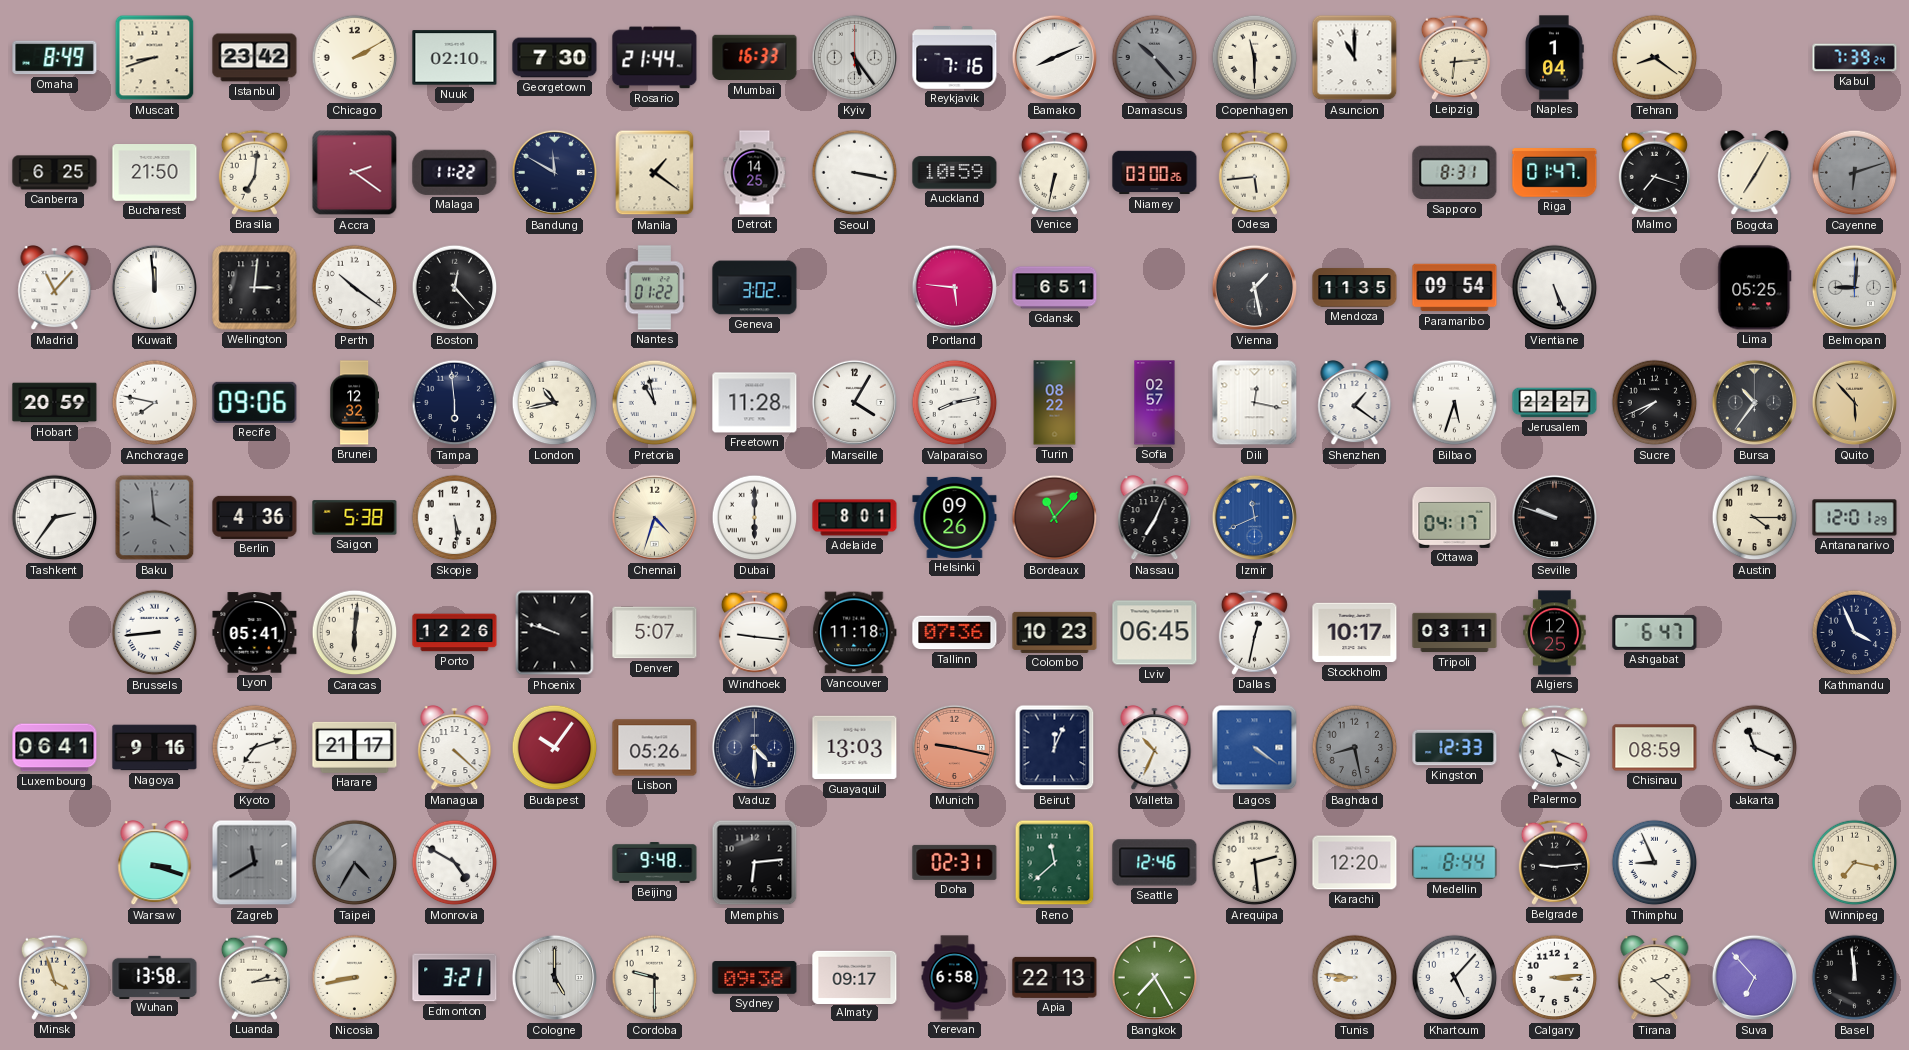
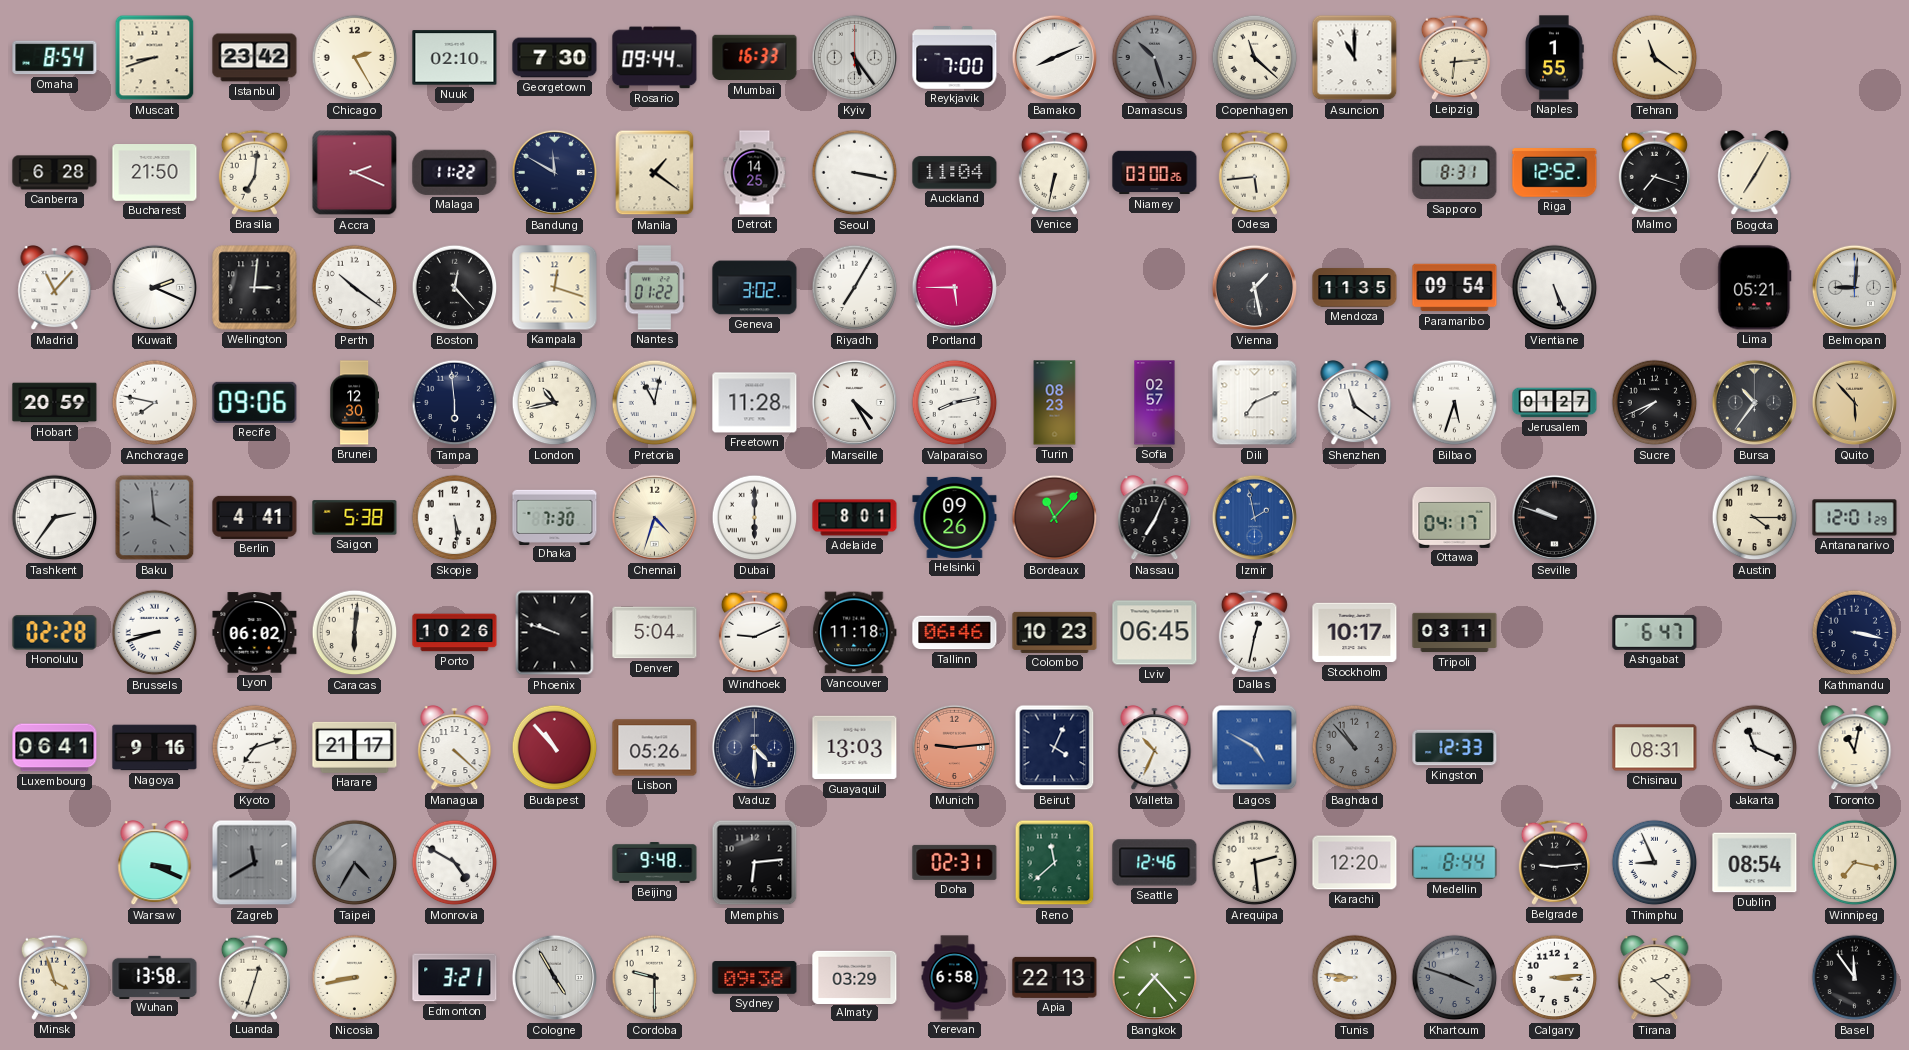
Omaha: 8:49 -> 8:54 (55, 58)
Chicago: 2:10 -> 2:25 (355, 58)
Rosario: 21:44 -> 09:44 (655, 58)
Reykjavik: 7:16 -> 7:00 (955, 58)
Damascus: 10:23 -> 10:27 (1155, 58)
Copenhagen: 11:30 -> 11:22 (1255, 58)
Naples: 1:04 -> 1:55 (1555, 58)
Tehran: 8:21 -> 11:21 (1655, 58)
Kabul: 7:39 -> none (1855, 58)
Canberra: 6:25 -> 6:28 (55, 173)
Accra: 2:21 -> 2:19 (355, 173)
Auckland: 10:59 -> 11:04 (955, 173)
Riga: 01:47 -> 12:52 (1555, 173)
Cayenne: 6:12 -> none (1855, 173)
Kuwait: 11:59 -> 2:19 (155, 288)
Kampala: none -> 12:18 (555, 288)
Riyadh: none -> 7:05 (855, 288)
Portland: 5:46 -> 5:45 (955, 288)
Gdansk: 6:51 -> none (1055, 288)
Lima: 05:25 -> 05:21 (1755, 288)
Brunei: 12:32 -> 12:30 (354, 403)
Pretoria: 10:58 -> 11:02 (655, 403)
Marseille: 4:05 -> 4:25 (855, 403)
Turin: 08:22 -> 08:23 (1055, 403)
Dili: 12:17 -> 7:11 (1255, 403)
Shenzhen: 1:21 -> 11:21 (1355, 404)
Jerusalem: 22:27 -> 01:27 (1555, 403)
Berlin: 4:36 -> 4:41 (255, 517)
Dhaka: none -> 7:30 (555, 517)
Izmir: 11:41 -> 1:58 (1255, 518)
Honolulu: none -> 02:28 (55, 633)
Brussels: 8:44 -> 8:42 (155, 633)
Lyon: 05:41 -> 06:02 (255, 633)
Porto: 12:26 -> 10:26 (455, 633)
Denver: 5:07 -> 5:04 (655, 633)
Windhoek: 9:16 -> 9:11 (754, 632)
Tallinn: 07:36 -> 06:46 (955, 633)
Algiers: 12:25 -> none (1555, 633)
Kathmandu: 3:56 -> 3:17 (1855, 633)
Budapest: 10:06 -> 10:53 (555, 748)
Munich: 9:17 -> 9:14 (955, 748)
Beirut: 12:04 -> 4:04 (1055, 748)
Lagos: 4:21 -> 4:50 (1255, 748)
Baghdad: 8:28 -> 10:53 (1355, 748)
Palermo: 5:19 -> none (1554, 747)
Chisinau: 08:59 -> 08:31 (1655, 748)
Toronto: none -> 11:02 (1855, 749)
Warsaw: 3:18 -> 3:19 (155, 864)
Dublin: none -> 08:54 (1755, 863)
Luanda: 2:14 -> 12:33 (254, 977)
Cologne: 5:00 -> 4:55 (555, 978)
Almaty: 09:17 -> 03:29 (855, 977)
Bangkok: 7:25 -> 7:23 (1155, 978)
Khartoum: 5:07 -> 3:48 (1455, 978)
Khartoum dial: white -> grey (1455, 978)
Suva: 6:53 -> none (1755, 978)
Basel: 11:59 -> 11:54 (1855, 978)
